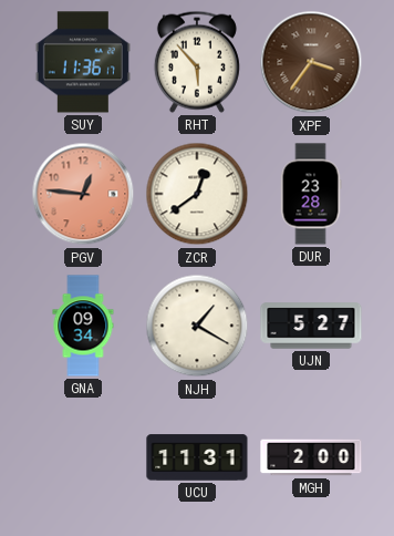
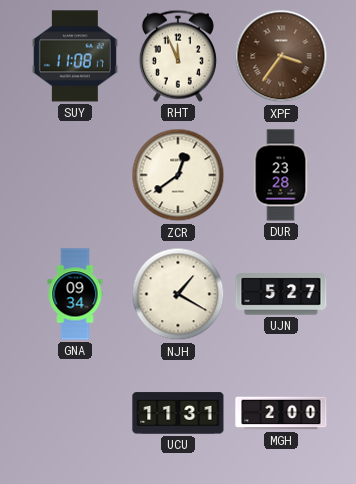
SUY: 11:36 -> 11:08 (75, 56)
RHT: 5:53 -> 11:56 (178, 56)
PGV: 12:46 -> none (83, 194)
